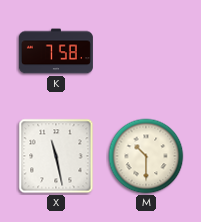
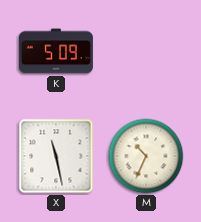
K: 7:58 -> 5:09 (56, 51)
M: 10:30 -> 10:34 (146, 156)
